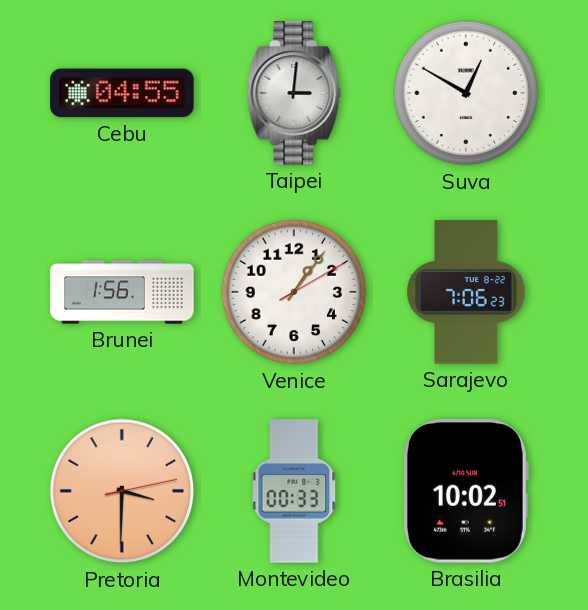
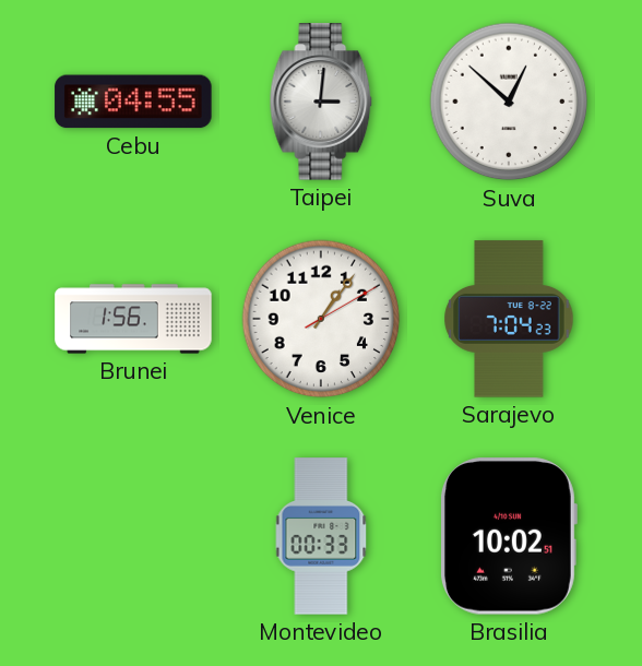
Suva: 12:50 -> 12:52 (509, 102)
Sarajevo: 7:06 -> 7:04 (509, 319)
Pretoria: 3:30 -> none (122, 491)
